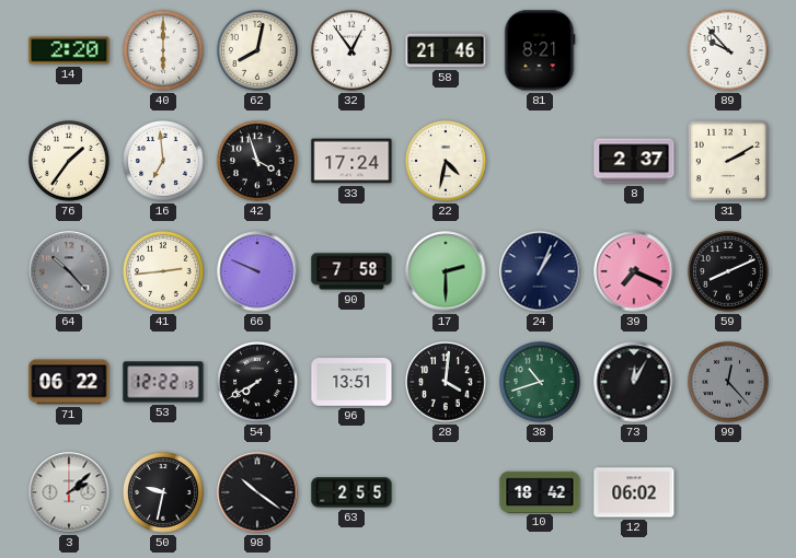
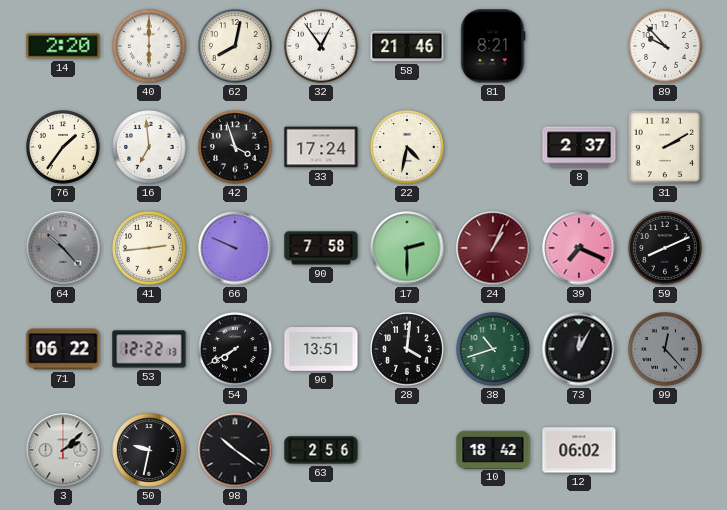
24 dial: navy -> burgundy (493, 248)
63: 2:55 -> 2:56 (321, 450)
